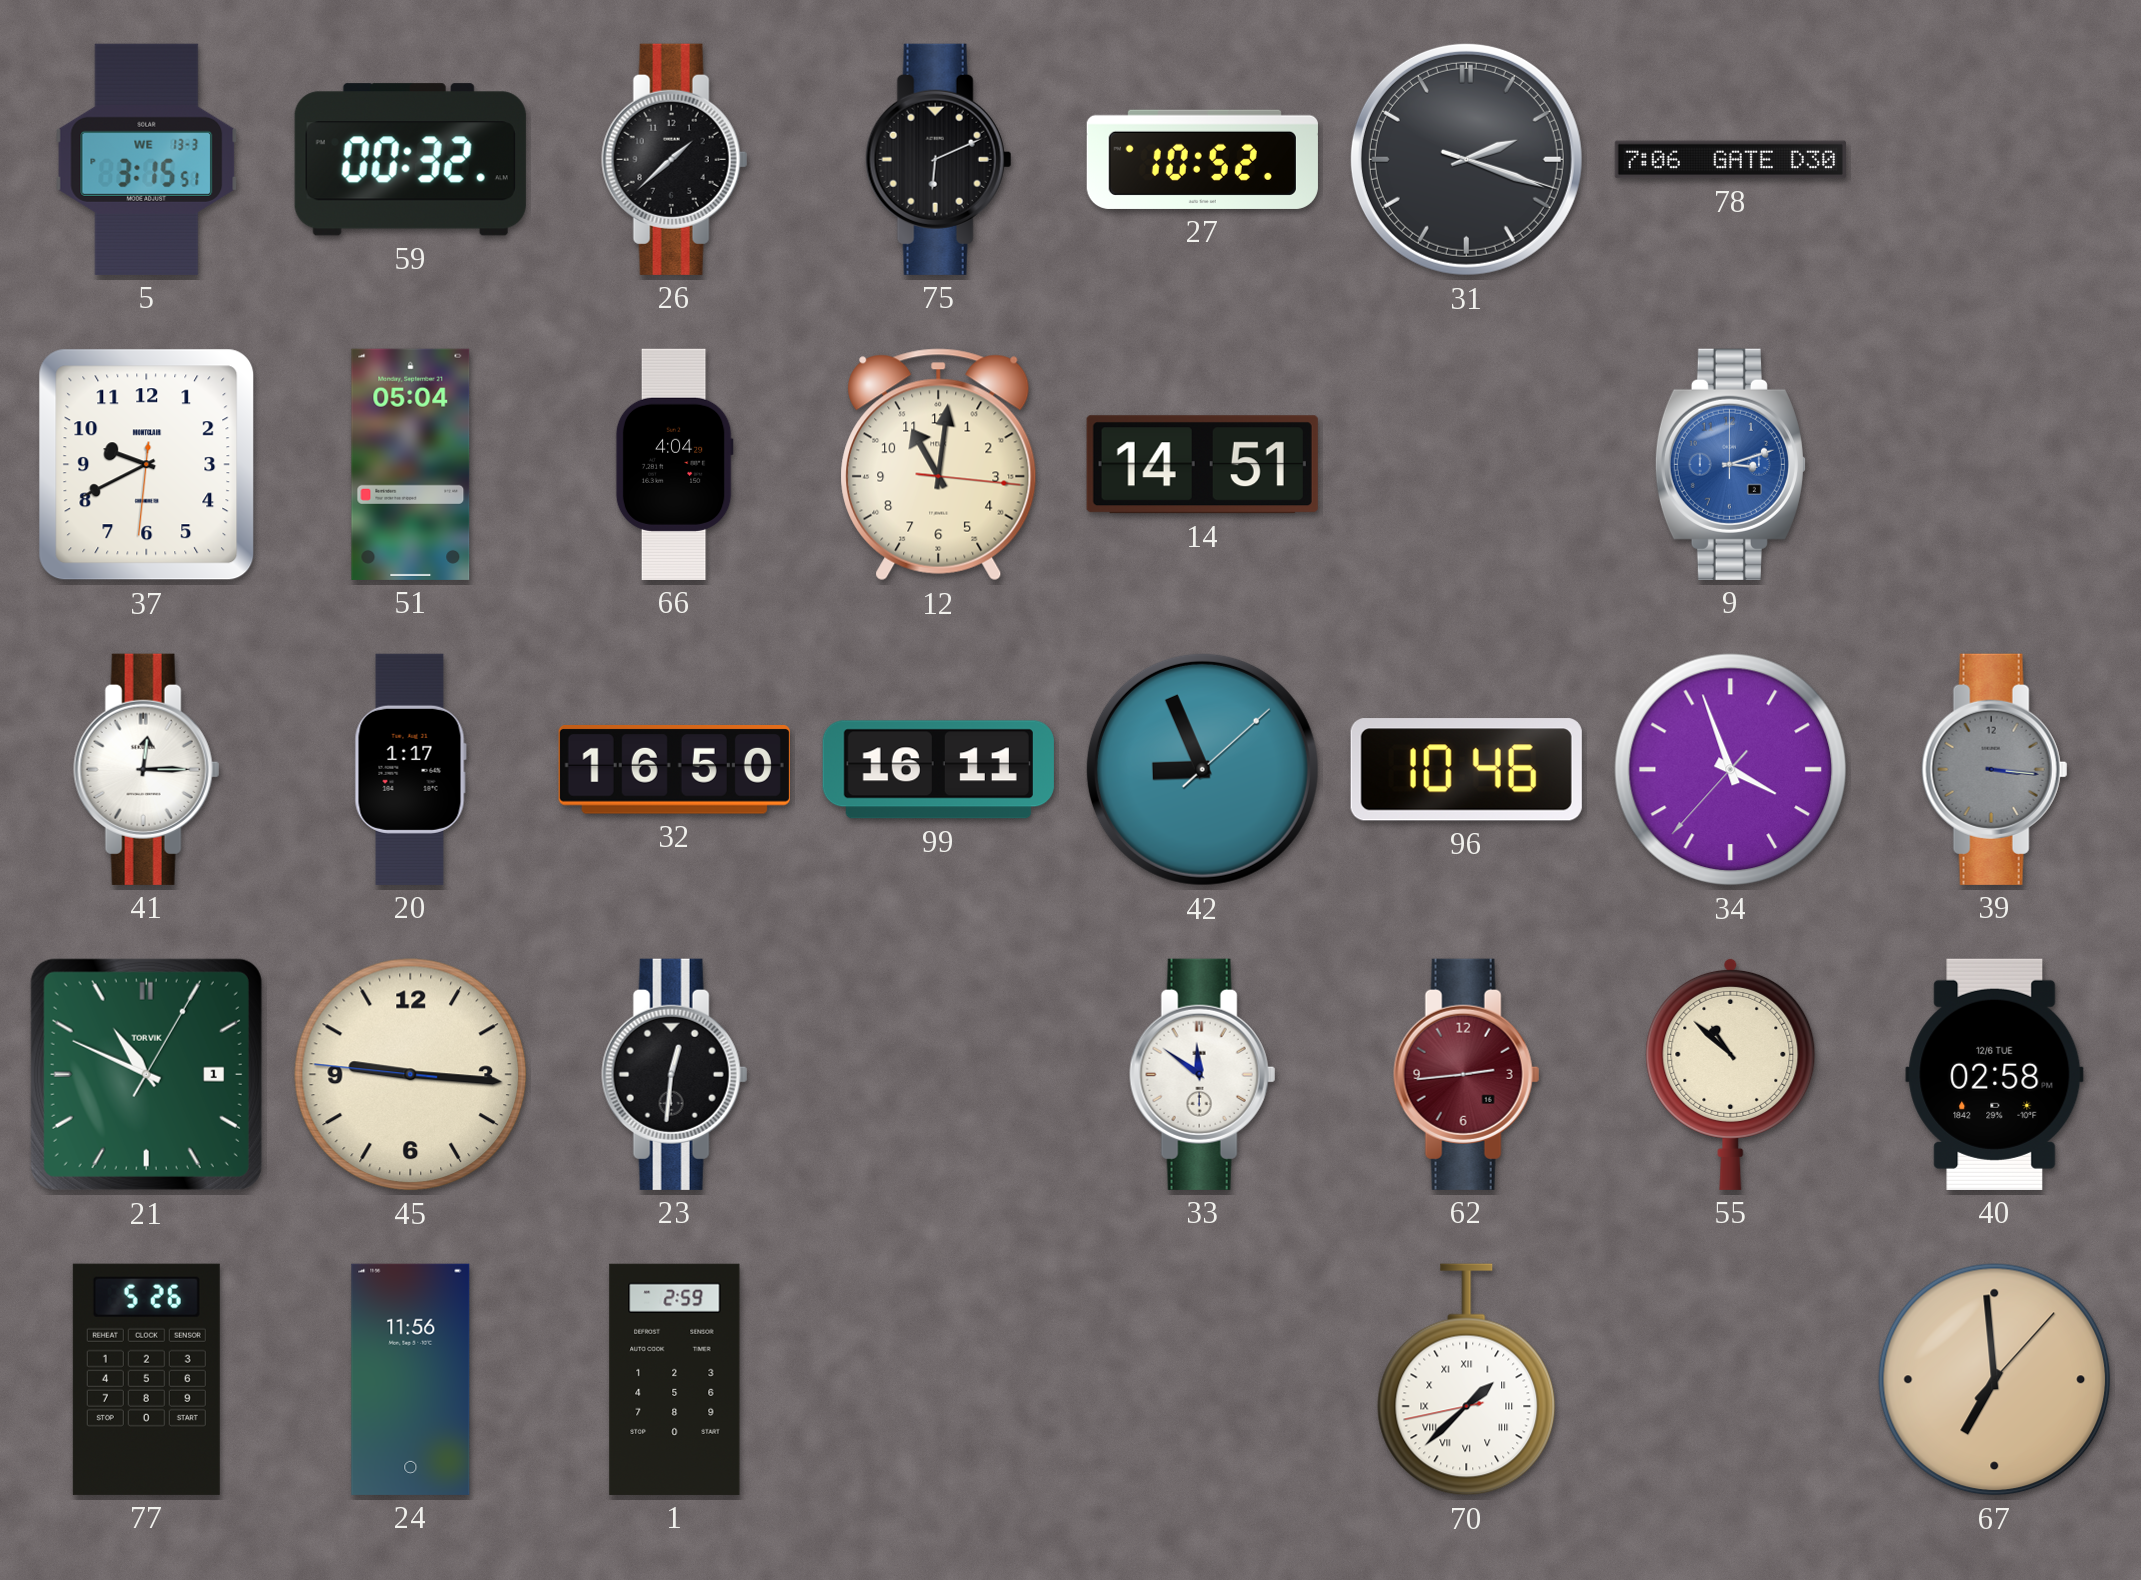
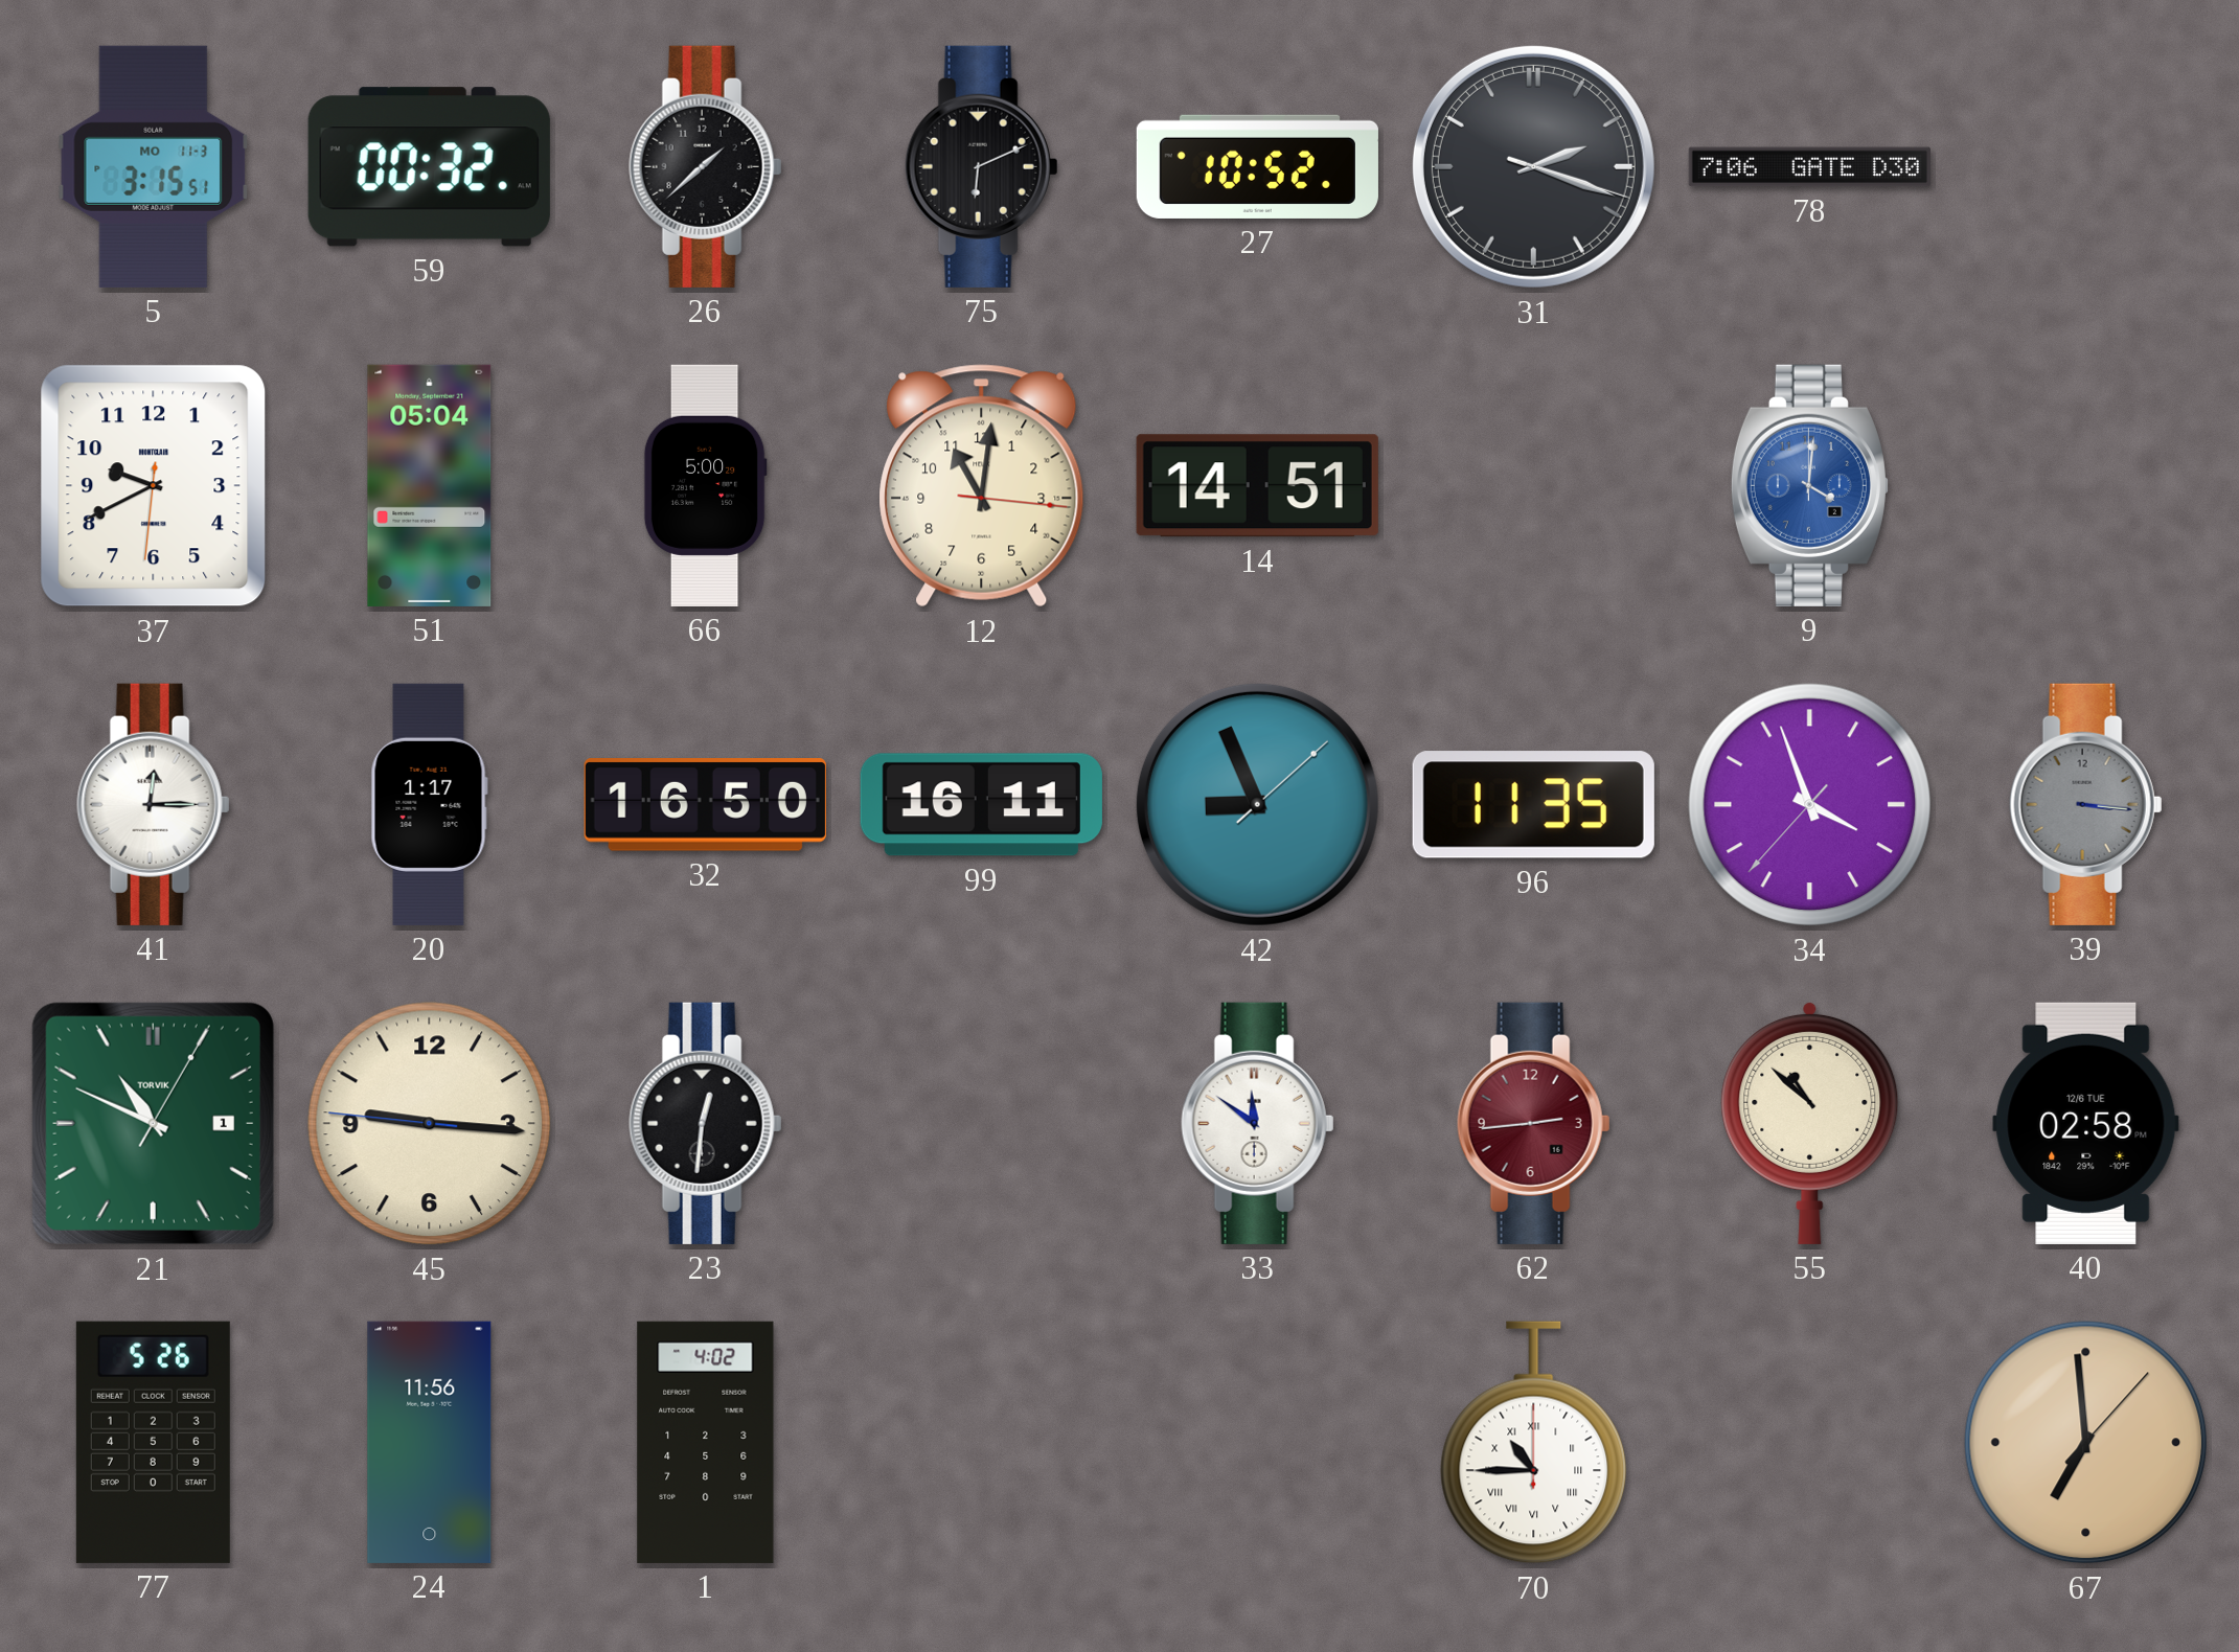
5 date: WE 13-3 -> MO 11-3 (154, 166)
66: 4:04 -> 5:00 (705, 485)
9: 3:12 -> 4:01 (1809, 485)
96: 10:46 -> 11:35 (1533, 805)
1: 2:59 -> 4:02 (706, 1442)
70: 1:37 -> 10:45 (1534, 1443)
